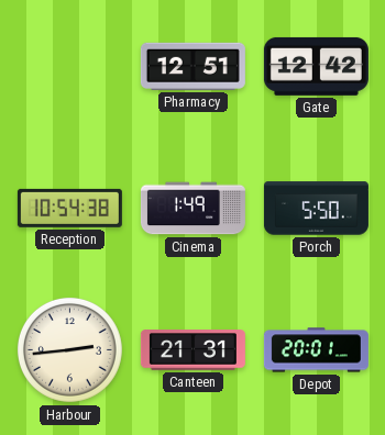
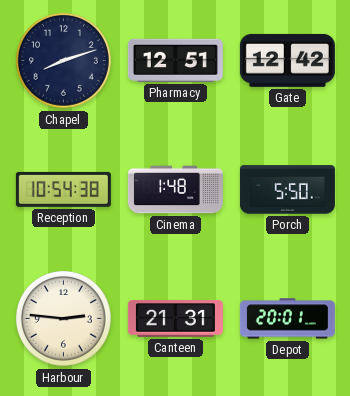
Chapel: none -> 8:12 (63, 60)
Cinema: 1:49 -> 1:48 (175, 190)
Harbour: 2:44 -> 2:46 (63, 318)
